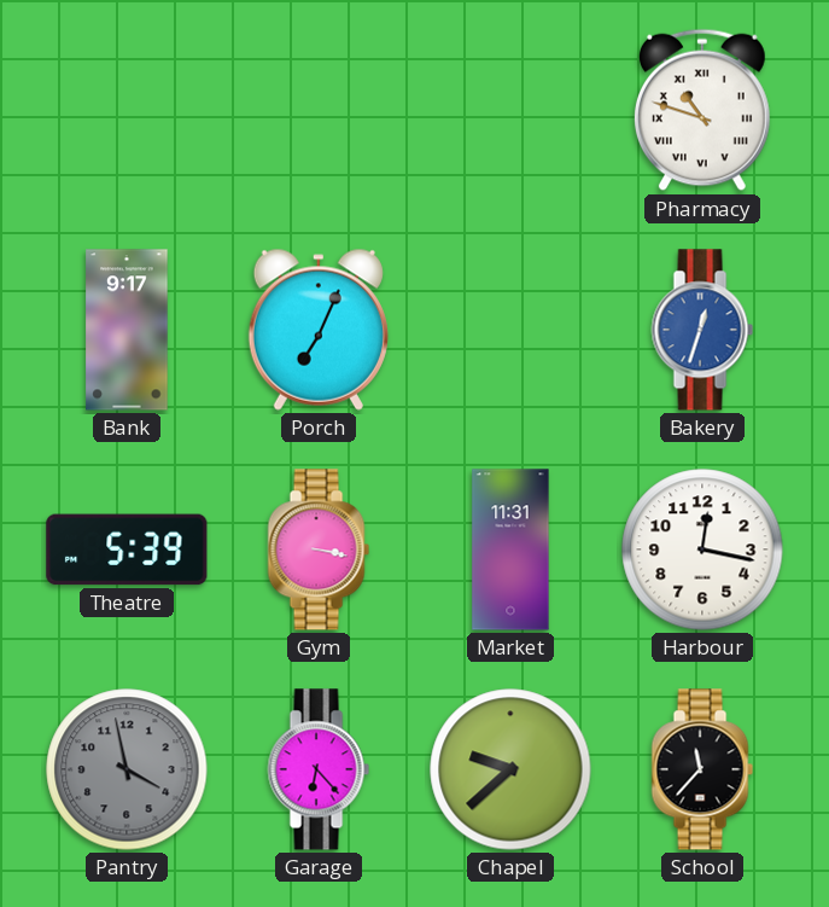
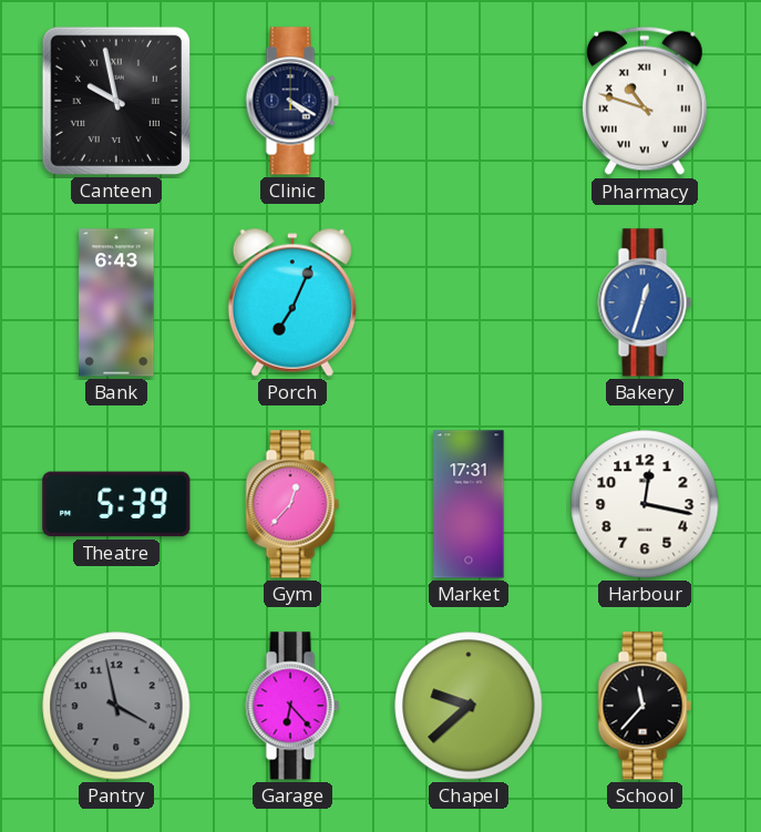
Canteen: none -> 9:58 (116, 101)
Clinic: none -> 4:20 (292, 101)
Bank: 9:17 -> 6:43 (116, 302)
Gym: 3:17 -> 12:37 (292, 504)
Market: 11:31 -> 17:31 (469, 504)
